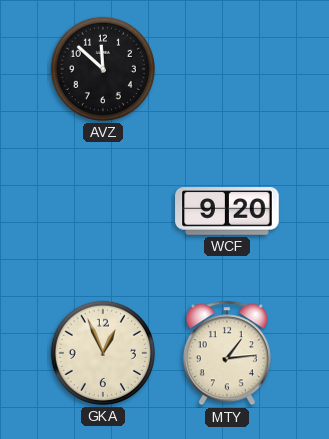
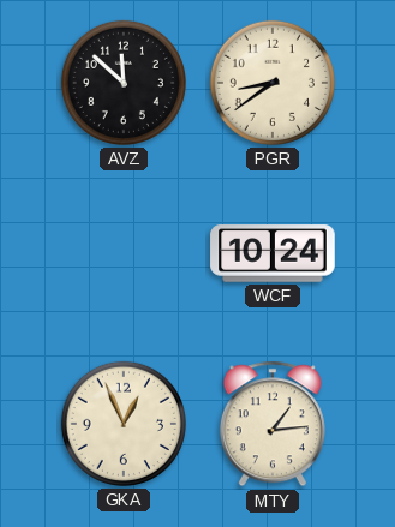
PGR: none -> 8:39 (273, 83)
WCF: 9:20 -> 10:24 (273, 253)
